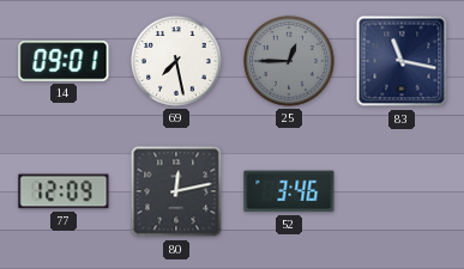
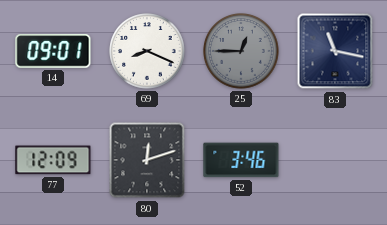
69: 7:28 -> 8:19 (147, 51)
80: 12:13 -> 12:12 (147, 160)
